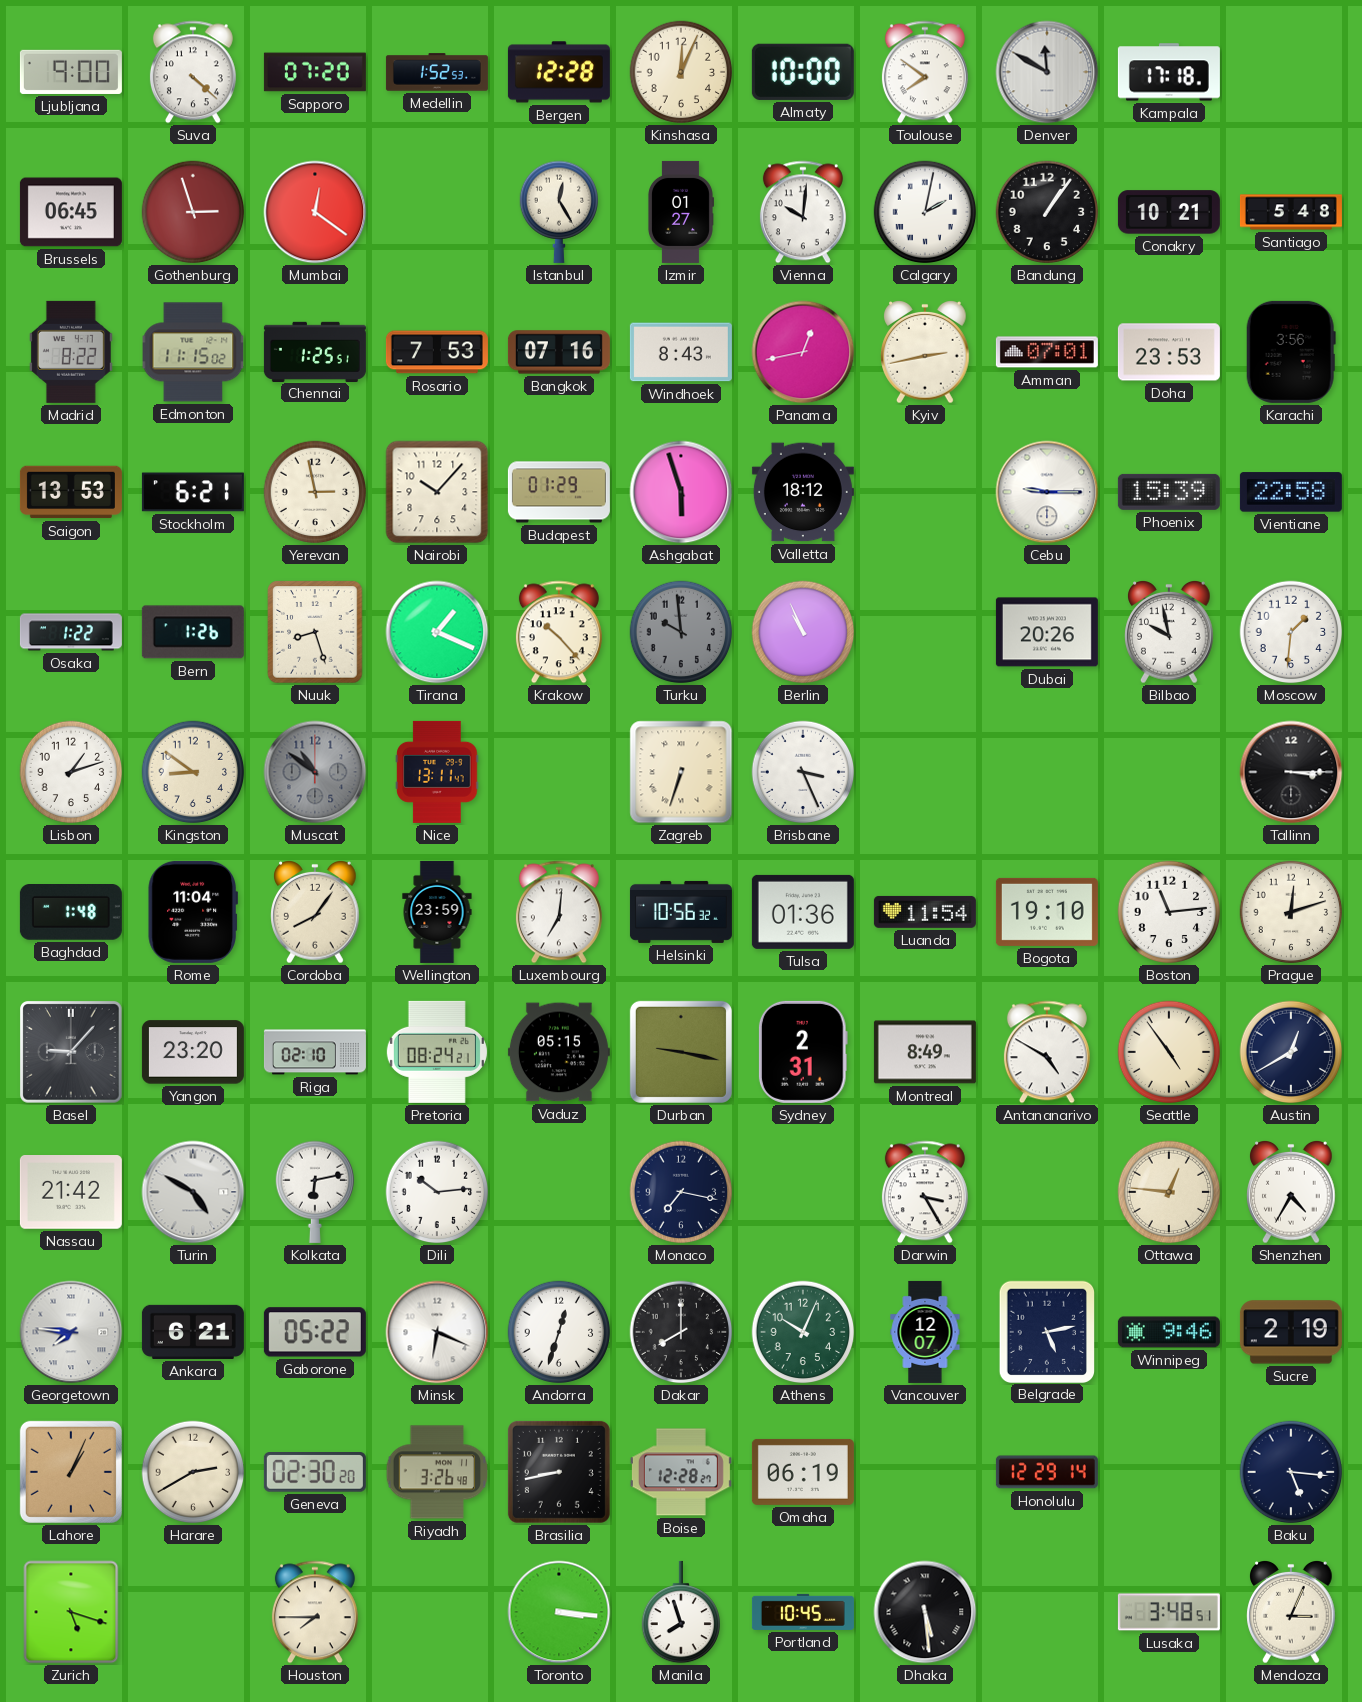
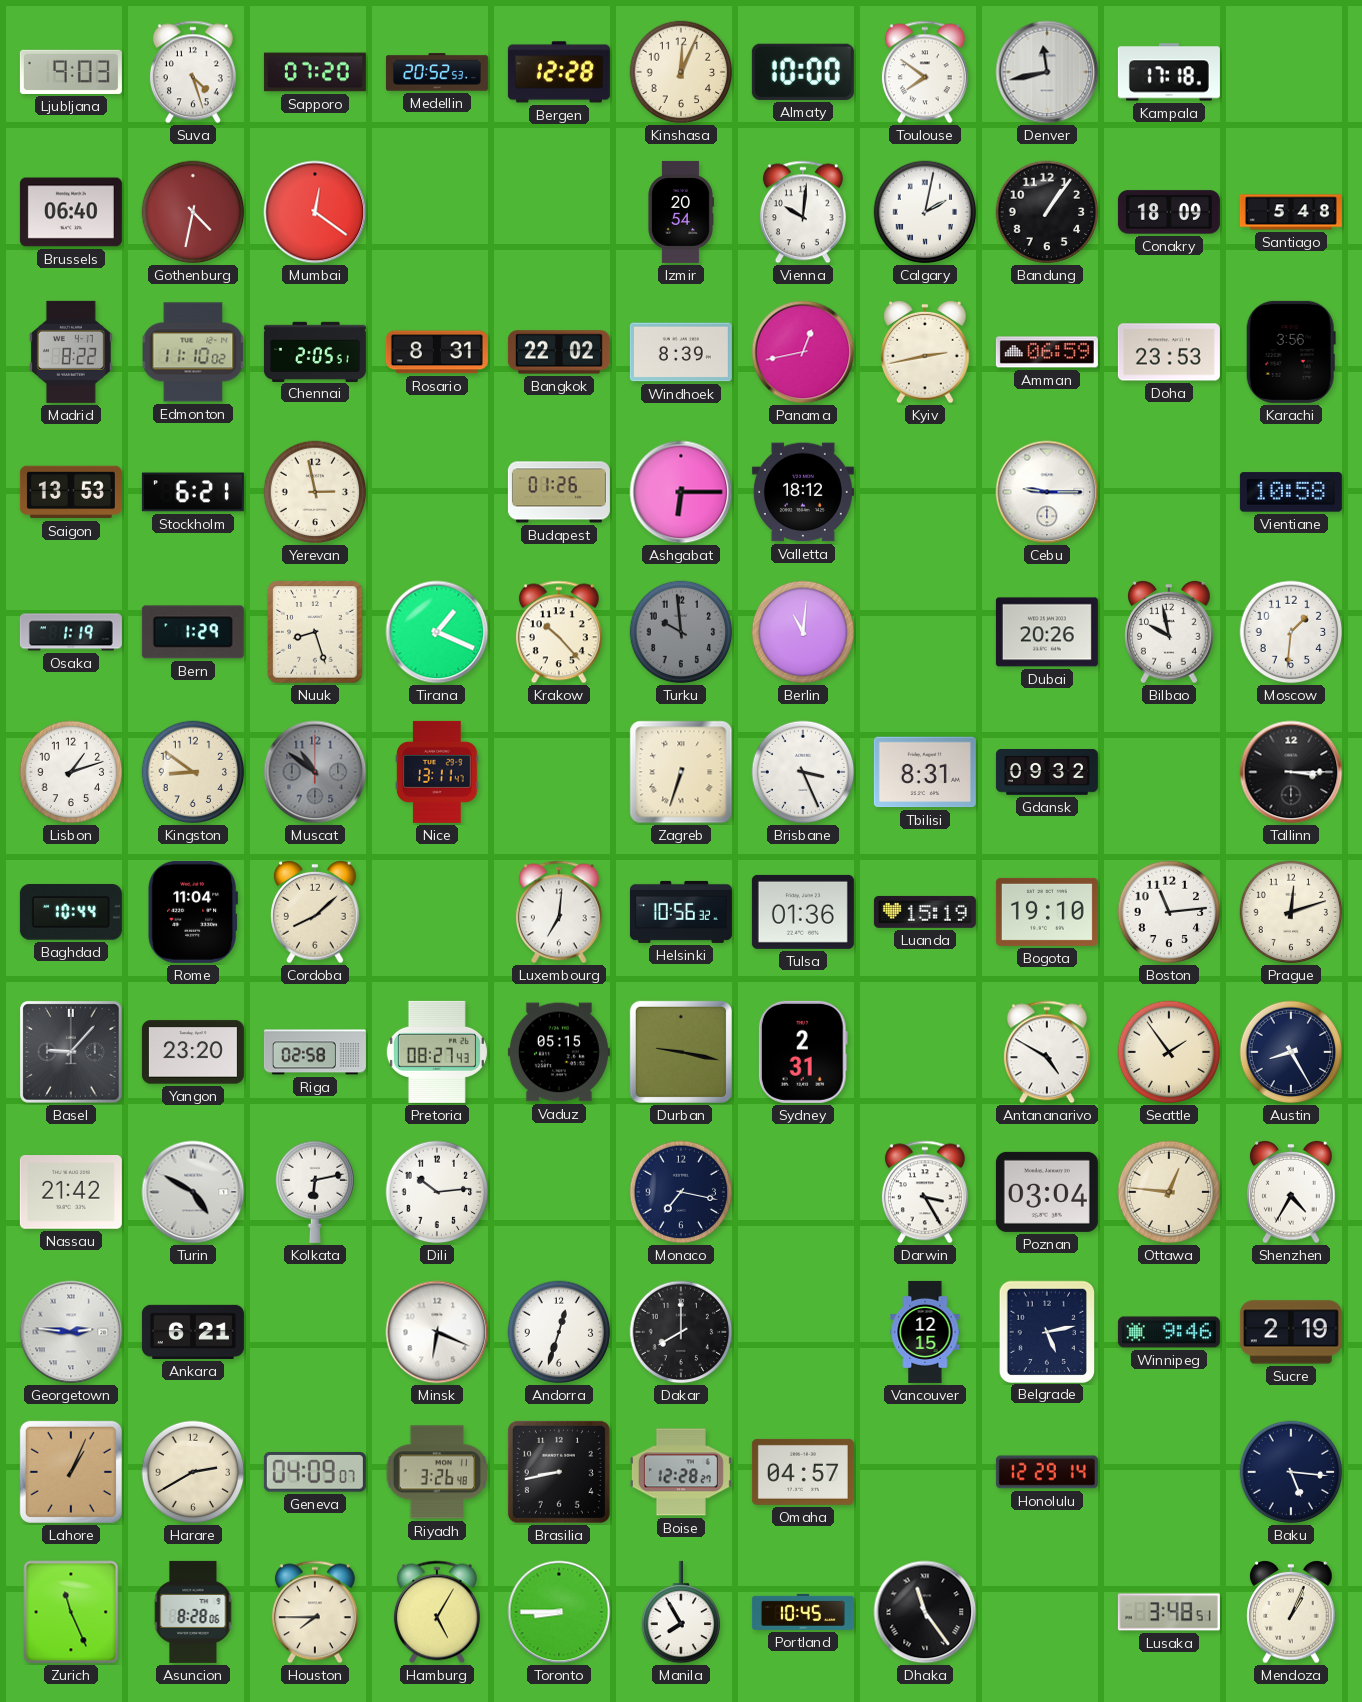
Ljubljana: 9:00 -> 9:03 (71, 72)
Suva: 4:22 -> 4:27 (193, 72)
Medellin: 1:52 -> 20:52 (437, 72)
Denver: 11:50 -> 11:43 (1047, 72)
Brussels: 06:45 -> 06:40 (71, 212)
Gothenburg: 2:57 -> 4:32 (193, 212)
Istanbul: 12:25 -> none (558, 212)
Izmir: 01:27 -> 20:54 (680, 212)
Conakry: 10:21 -> 18:09 (1169, 212)
Edmonton: 11:15 -> 11:10 (193, 352)
Chennai: 1:25 -> 2:05 (315, 351)
Rosario: 7:53 -> 8:31 (437, 352)
Bangkok: 07:16 -> 22:02 (559, 352)
Windhoek: 8:43 -> 8:39 (681, 352)
Amman: 07:01 -> 06:59 (1047, 352)
Nairobi: 10:07 -> none (437, 492)
Budapest: 01:29 -> 01:26 (559, 492)
Ashgabat: 5:57 -> 6:15 (681, 492)
Phoenix: 15:39 -> none (1169, 492)
Vientiane: 22:58 -> 10:58 (1291, 492)
Osaka: 1:22 -> 1:19 (71, 632)
Bern: 1:26 -> 1:29 (193, 632)
Berlin: 10:56 -> 11:01 (803, 632)
Tbilisi: none -> 8:31 (925, 772)
Gdansk: none -> 09:32 (1047, 772)
Baghdad: 1:48 -> 10:44 (71, 913)
Cordoba: 8:06 -> 8:08 (315, 913)
Wellington: 23:59 -> none (437, 912)
Luanda: 11:54 -> 15:19 (925, 912)
Riga: 02:10 -> 02:58 (315, 1052)
Pretoria: 08:24 -> 08:27 (437, 1052)
Montreal: 8:49 -> none (925, 1052)
Seattle: 4:54 -> 1:54 (1169, 1052)
Austin: 12:40 -> 8:25 (1291, 1052)
Poznan: none -> 03:04 (1047, 1192)
Georgetown: 7:46 -> 2:46 (71, 1332)
Gaborone: 05:22 -> none (315, 1332)
Athens: 10:04 -> none (803, 1332)
Vancouver: 12:07 -> 12:15 (925, 1332)
Geneva: 02:30 -> 04:09 (315, 1472)
Omaha: 06:19 -> 04:57 (803, 1472)
Zurich: 5:18 -> 11:26 (71, 1612)
Asuncion: none -> 8:28 (193, 1612)
Hamburg: none -> 5:05 (437, 1612)
Toronto: 3:16 -> 8:45 (559, 1612)
Manila: 7:57 -> 7:55 (680, 1612)
Dhaka: 5:29 -> 11:24 (925, 1612)
Mendoza: 3:04 -> 1:04 (1291, 1613)
